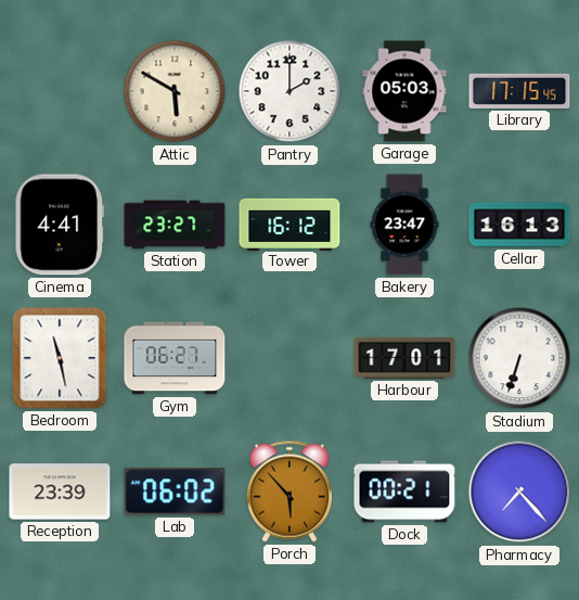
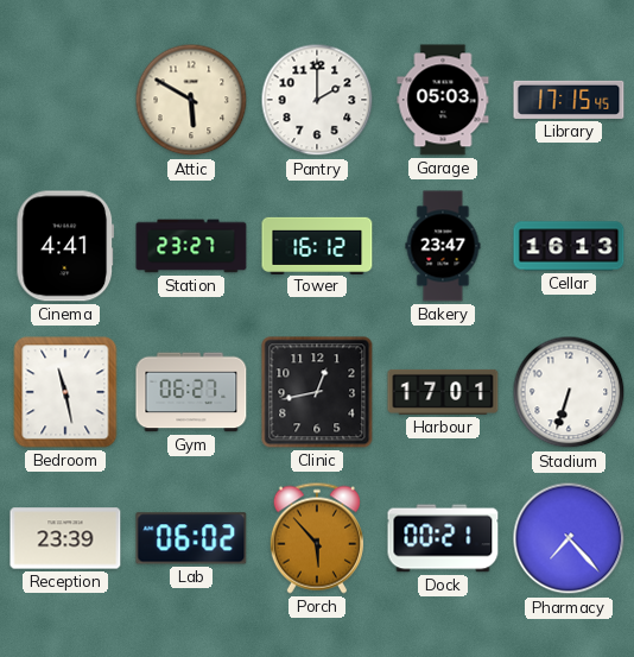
Clinic: none -> 12:43 (317, 392)
